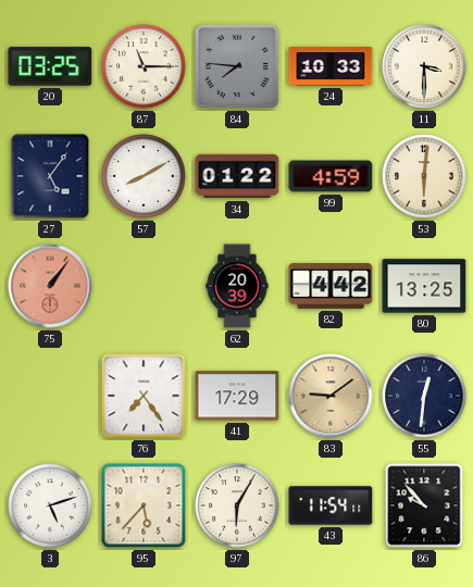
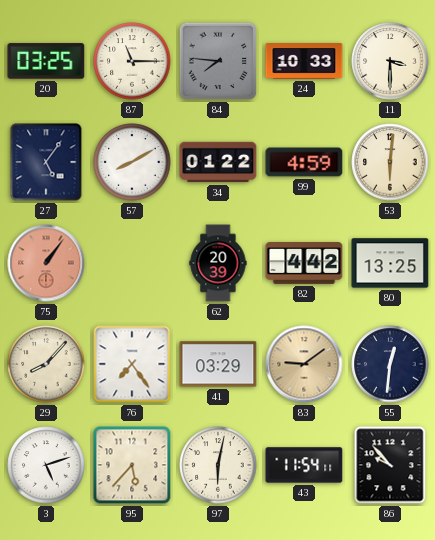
29: none -> 8:07 (46, 364)
41: 17:29 -> 03:29 (218, 364)
97: 6:05 -> 6:02 (218, 465)
